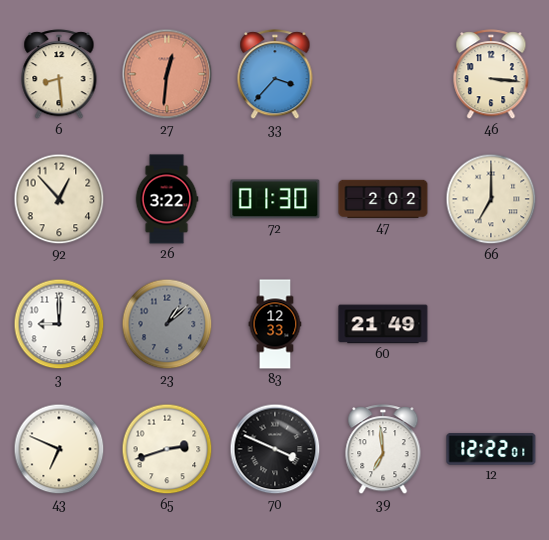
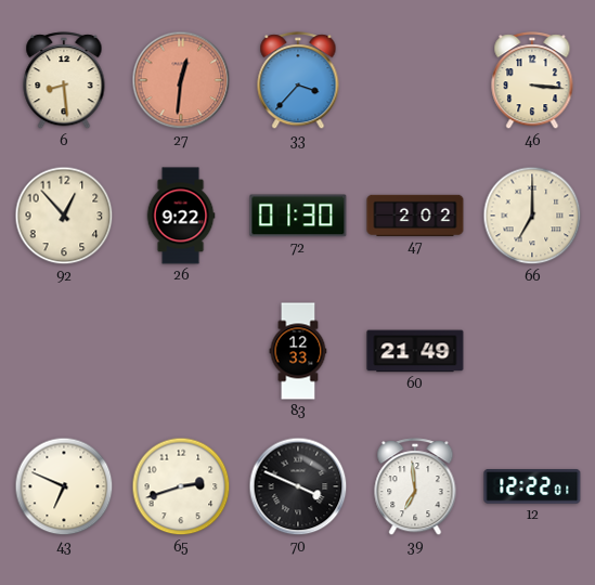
26: 3:22 -> 9:22 (181, 216)
3: 9:00 -> none (59, 324)
23: 1:08 -> none (167, 324)
